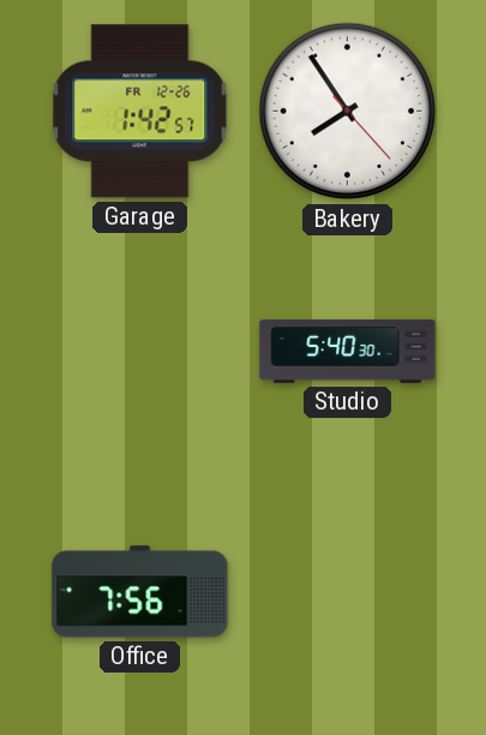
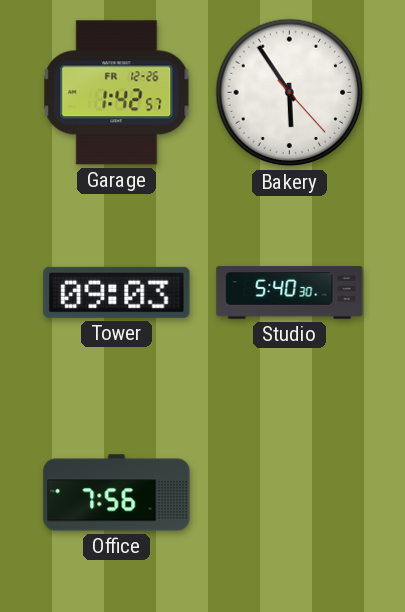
Bakery: 7:54 -> 5:54 (290, 93)
Tower: none -> 09:03 (117, 292)
